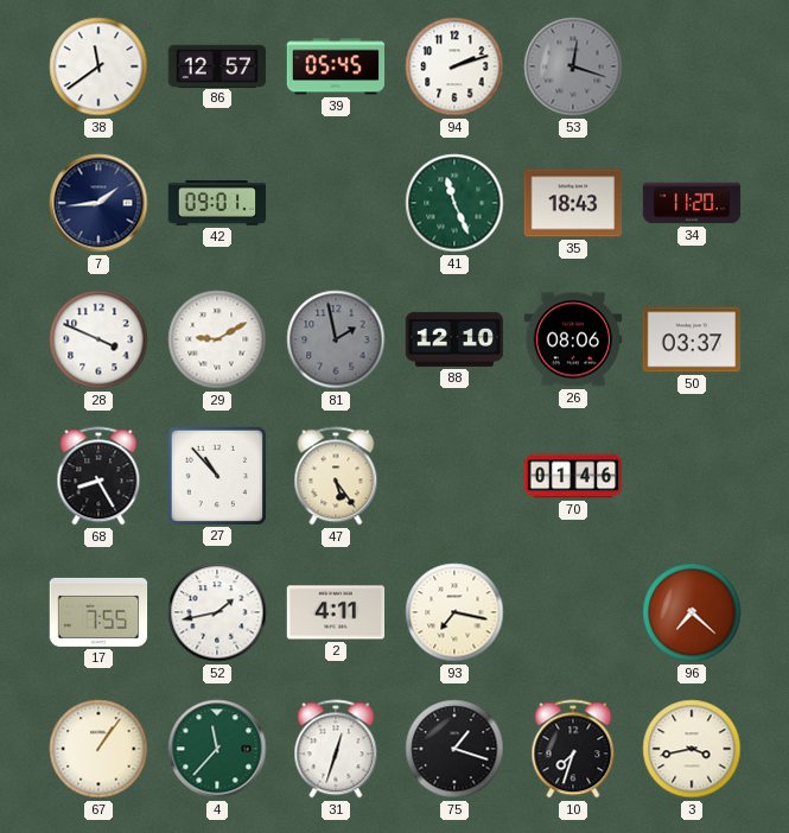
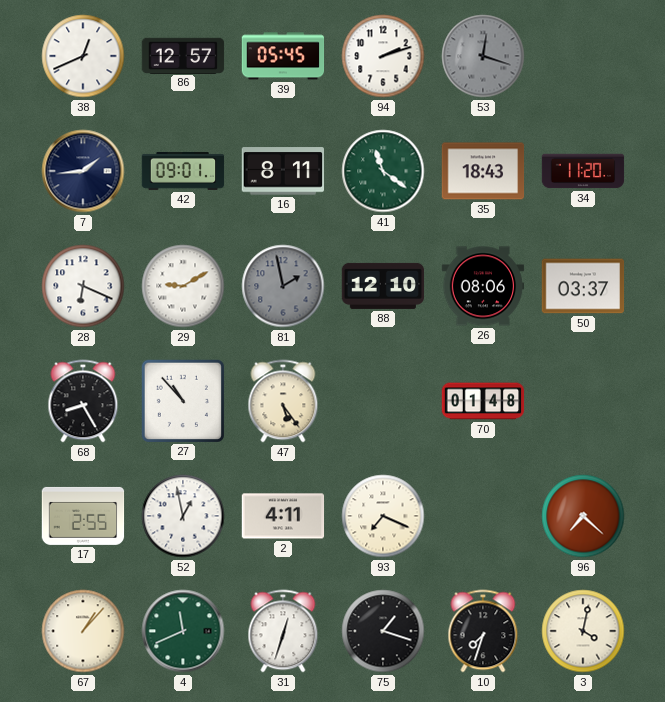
38: 11:39 -> 12:41 (83, 56)
16: none -> 8:11 (282, 171)
41: 11:26 -> 11:21 (383, 171)
28: 3:49 -> 6:19 (83, 286)
70: 01:46 -> 01:48 (483, 401)
17: 7:55 -> 2:55 (83, 516)
52: 1:43 -> 12:58 (183, 516)
93: 7:17 -> 7:19 (383, 516)
67: 1:06 -> 1:07 (83, 631)
4: 11:37 -> 11:41 (183, 631)
3: 3:43 -> 4:02 (583, 631)
